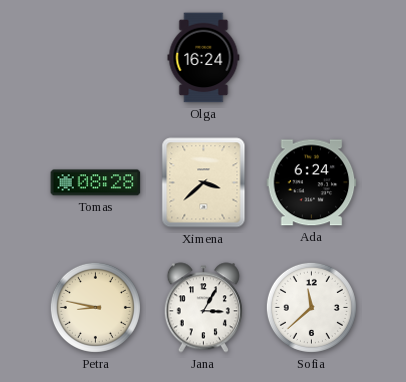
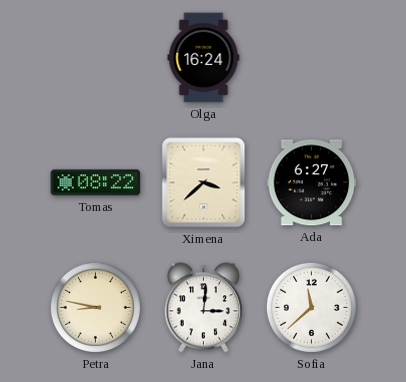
Tomas: 08:28 -> 08:22 (96, 183)
Ada: 6:24 -> 6:27 (312, 183)
Jana: 3:05 -> 3:01 (203, 308)
